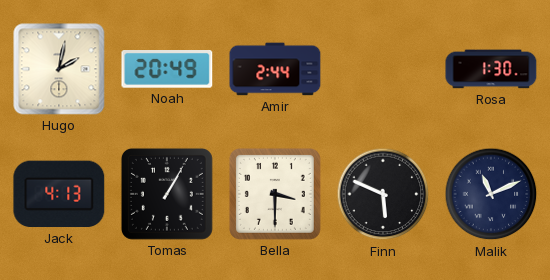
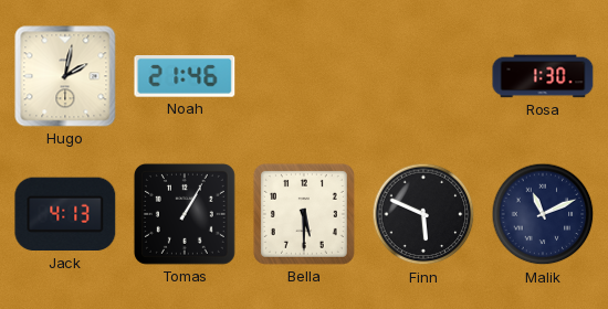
Noah: 20:49 -> 21:46 (185, 77)
Amir: 2:44 -> none (275, 69)
Bella: 3:30 -> 5:30 (304, 214)
